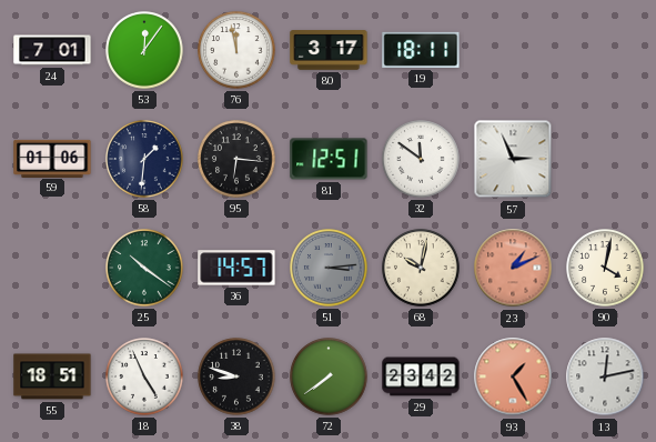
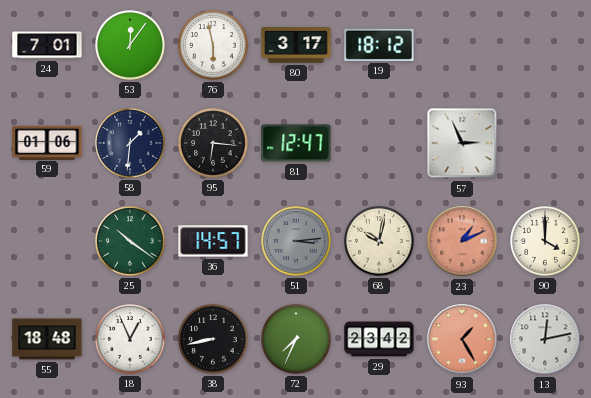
76: 11:58 -> 5:58 (213, 45)
19: 18:11 -> 18:12 (379, 45)
81: 12:51 -> 12:47 (296, 143)
32: 11:51 -> none (421, 159)
90: 4:02 -> 4:00 (545, 241)
55: 18:51 -> 18:48 (47, 339)
18: 4:56 -> 12:56 (130, 339)
38: 8:48 -> 8:43 (213, 339)
72: 7:39 -> 7:34 (296, 339)
